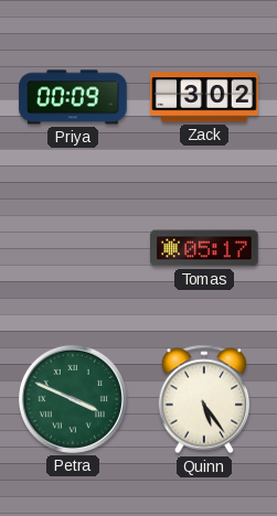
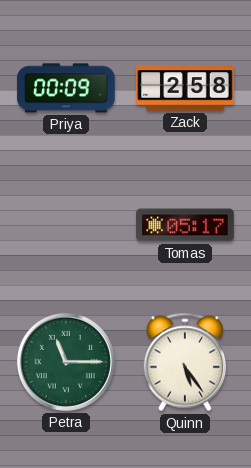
Zack: 3:02 -> 2:58 (185, 88)
Petra: 3:49 -> 11:15 (66, 362)
